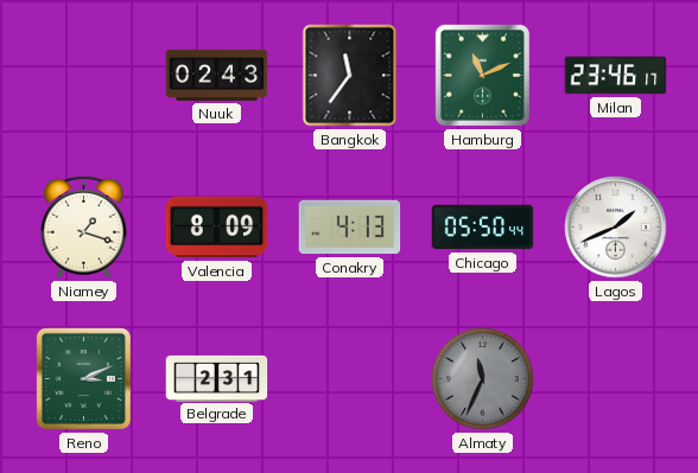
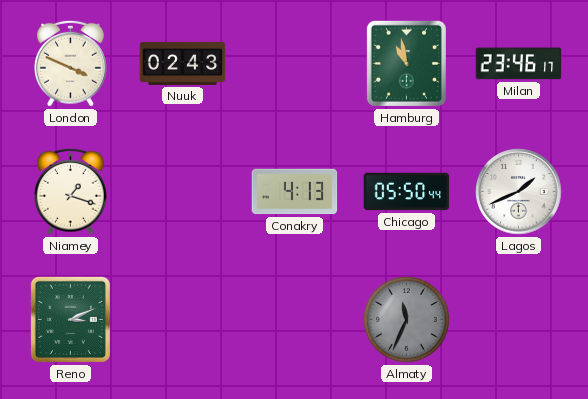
London: none -> 3:49 (71, 63)
Bangkok: 11:36 -> none (350, 76)
Hamburg: 11:11 -> 10:58 (406, 63)
Valencia: 8:09 -> none (217, 228)
Belgrade: 2:31 -> none (217, 378)
